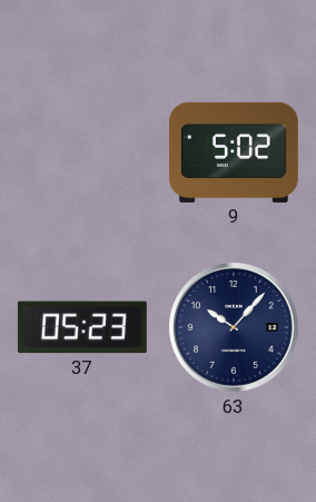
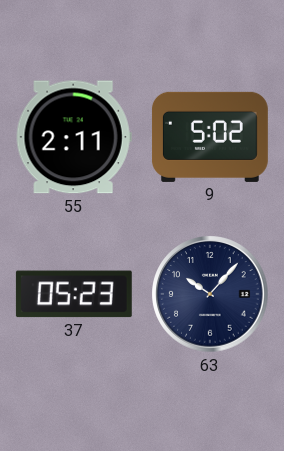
55: none -> 2:11 (74, 137)
